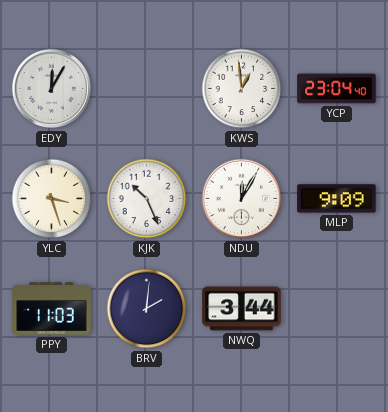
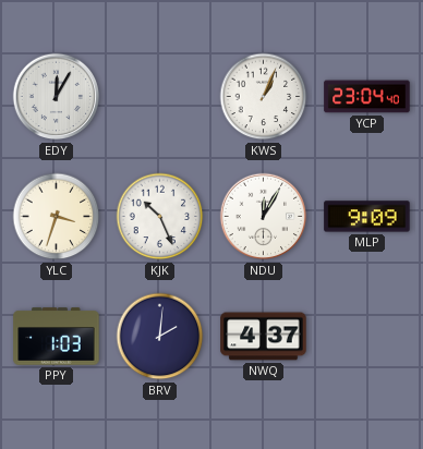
KWS: 12:59 -> 1:04 (264, 97)
YLC: 3:27 -> 3:33 (57, 217)
PPY: 11:03 -> 1:03 (57, 337)
NWQ: 3:44 -> 4:37 (264, 337)
